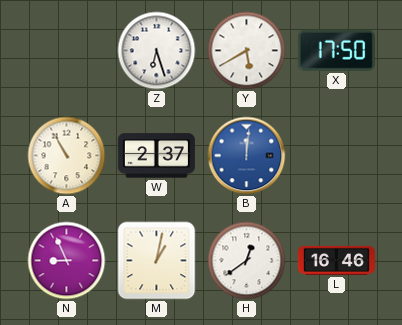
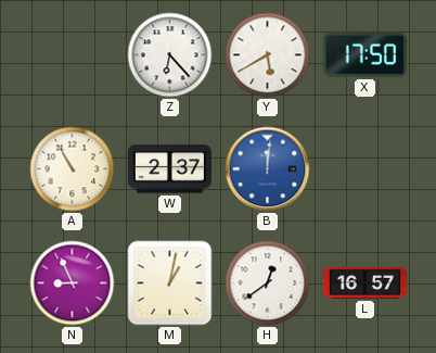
Z: 6:27 -> 6:23 (170, 55)
L: 16:46 -> 16:57 (364, 282)
